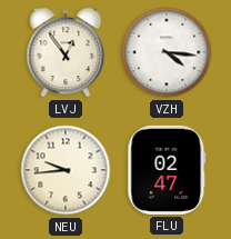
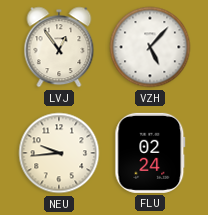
VZH: 4:16 -> 5:07 (150, 47)
FLU: 02:47 -> 02:24 (150, 153)
